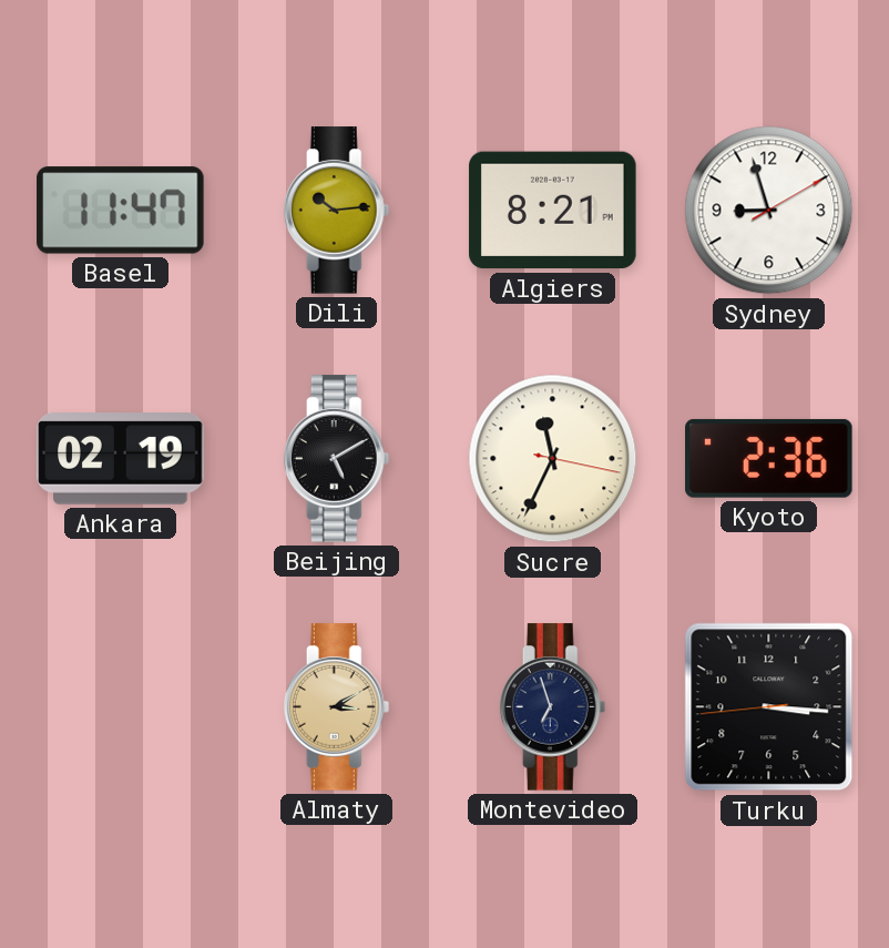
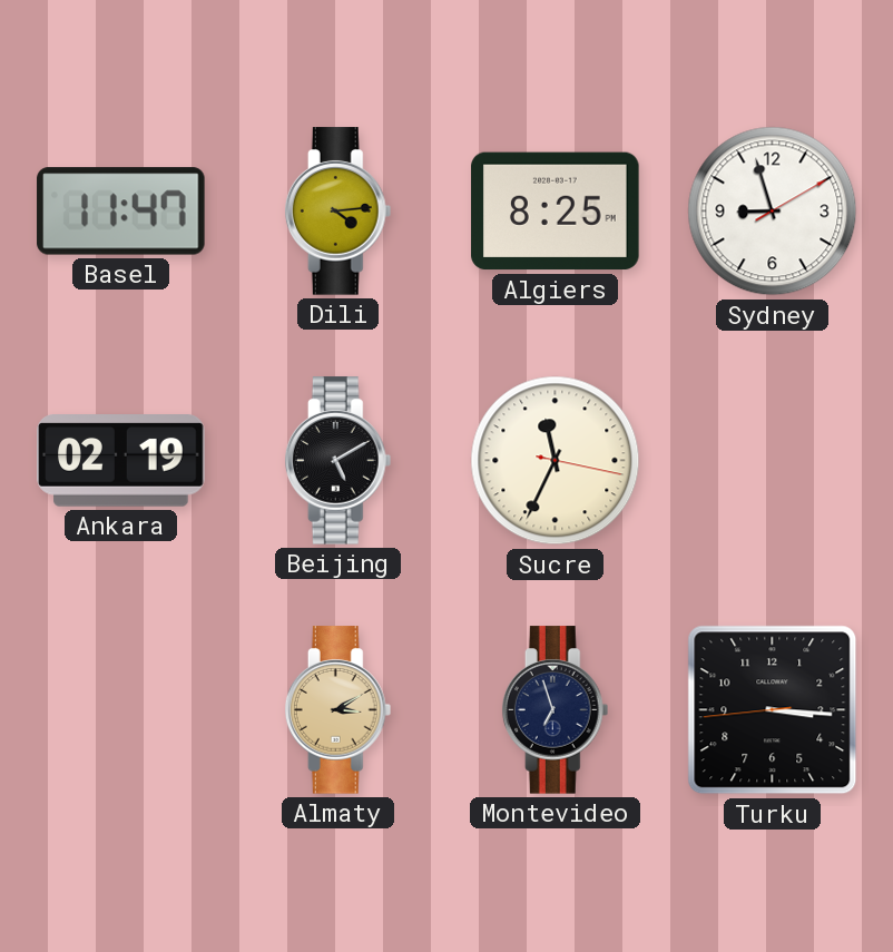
Dili: 10:14 -> 4:14 (338, 212)
Algiers: 8:21 -> 8:25 (556, 212)
Kyoto: 2:36 -> none (769, 458)
